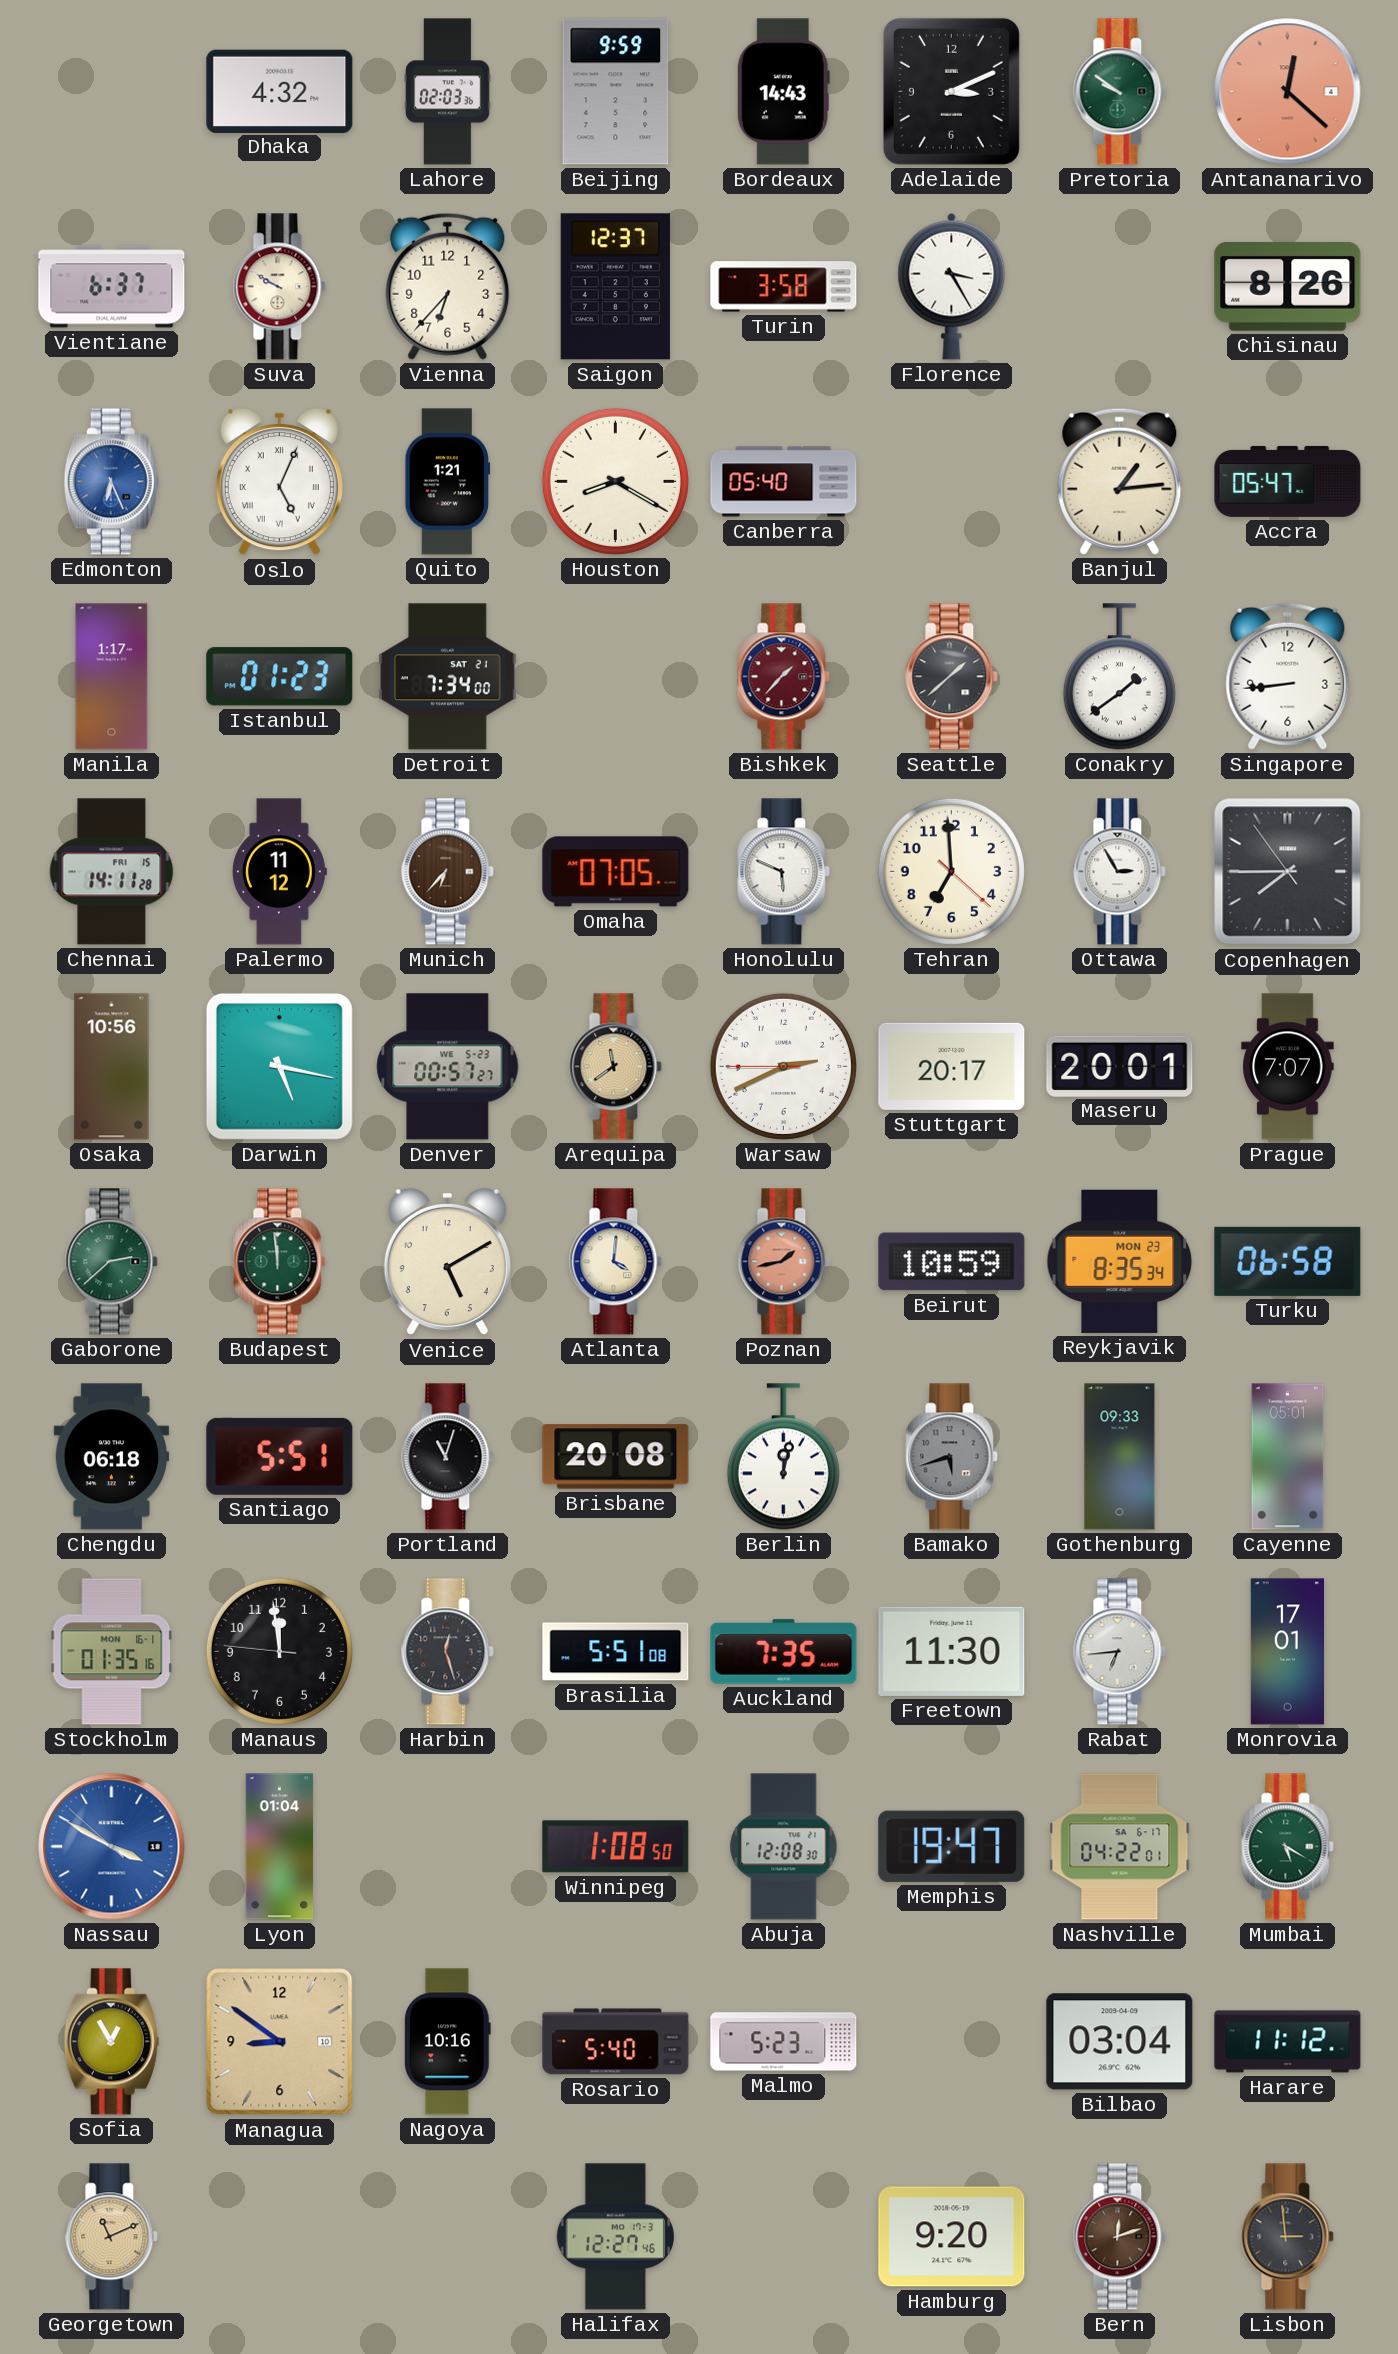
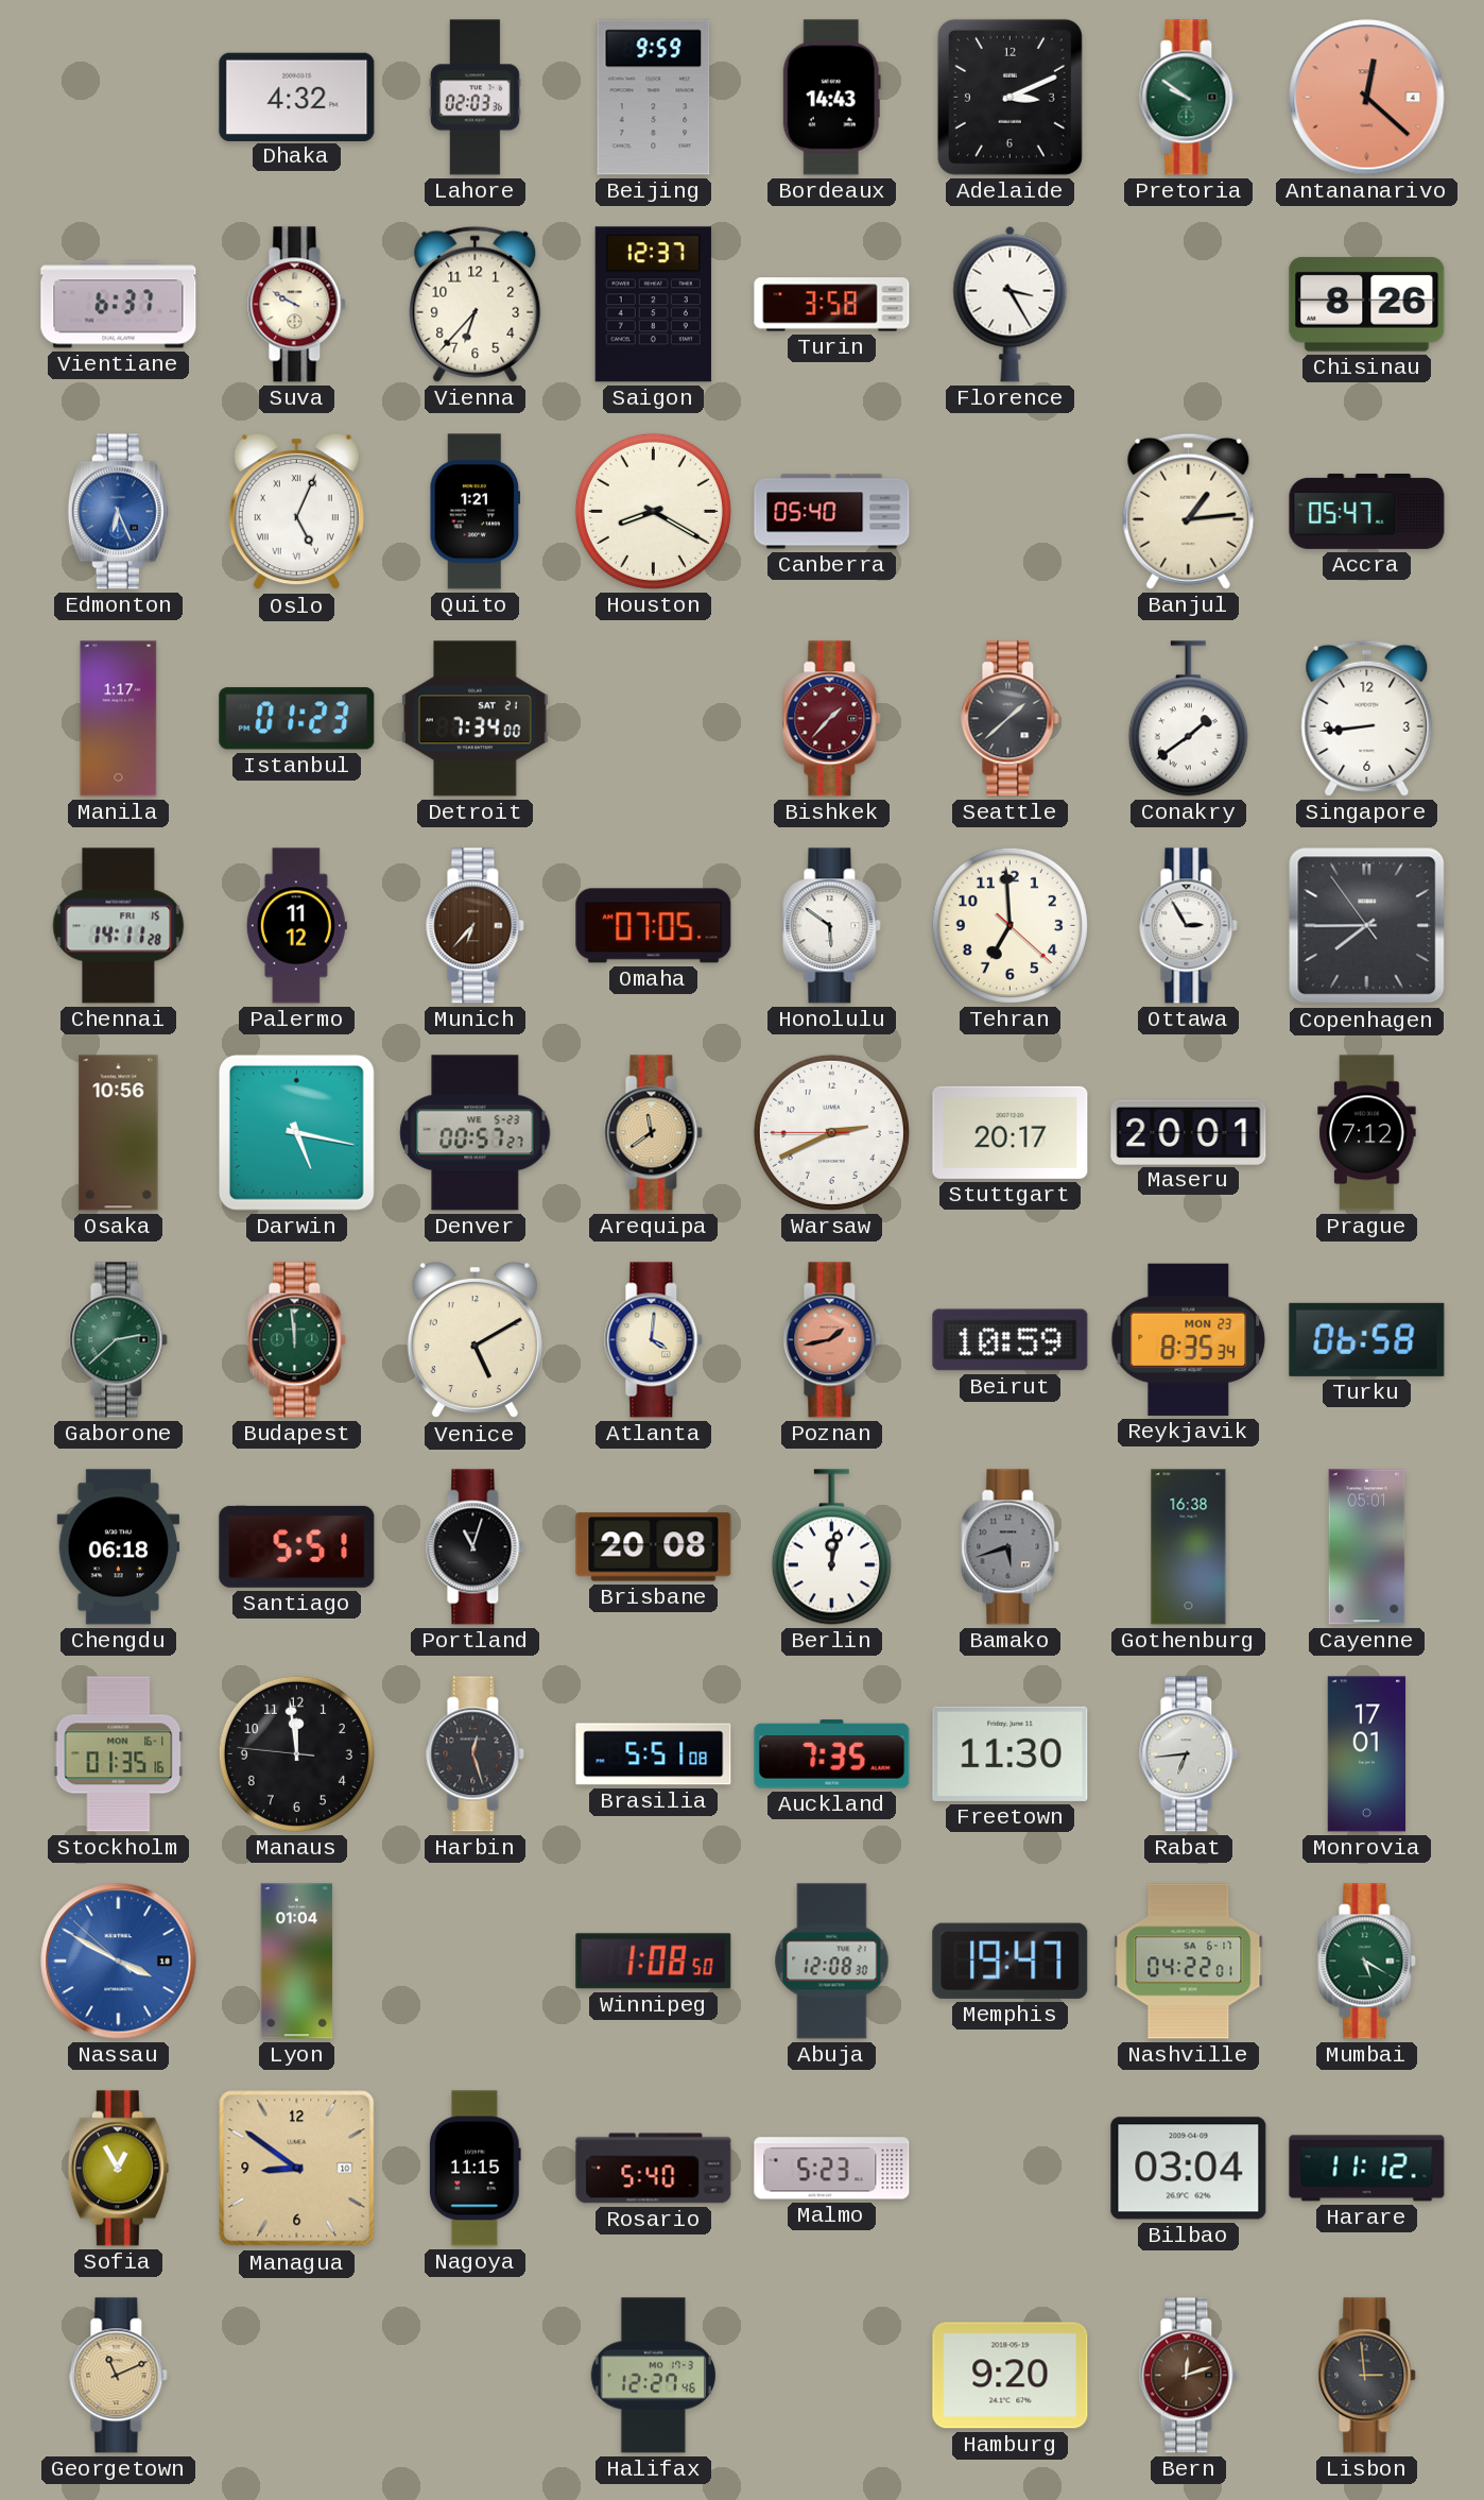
Honolulu: 5:49 -> 5:51 (832, 926)
Prague: 7:07 -> 7:12 (1367, 1133)
Gothenburg: 09:33 -> 16:38 (1189, 1547)
Nagoya: 10:16 -> 11:15 (474, 2169)
